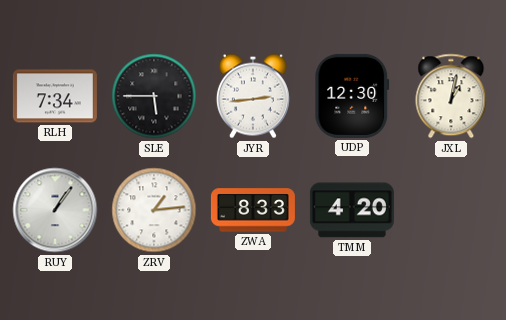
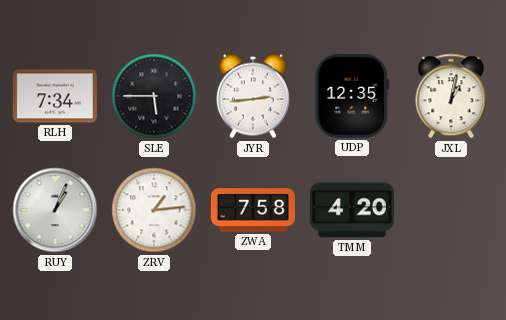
UDP: 12:30 -> 12:35 (352, 96)
RUY: 1:06 -> 1:04 (55, 210)
ZWA: 8:33 -> 7:58 (253, 210)
